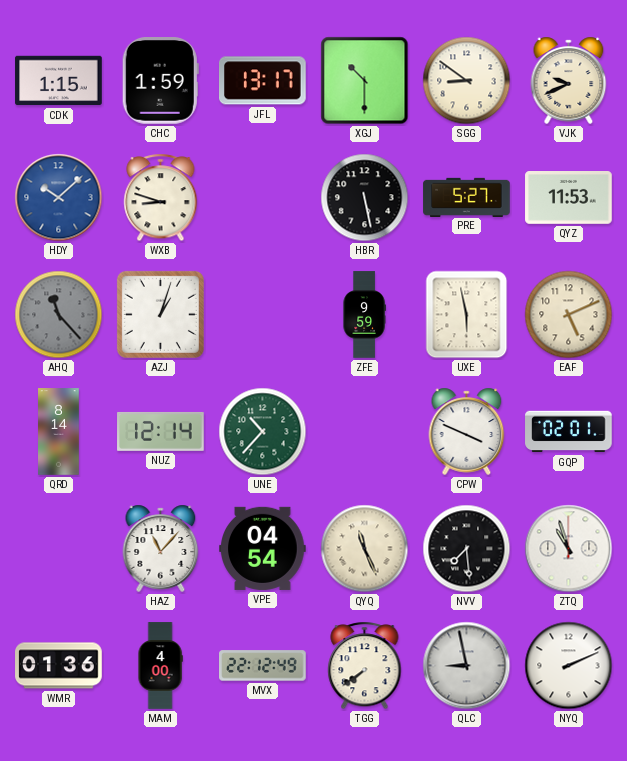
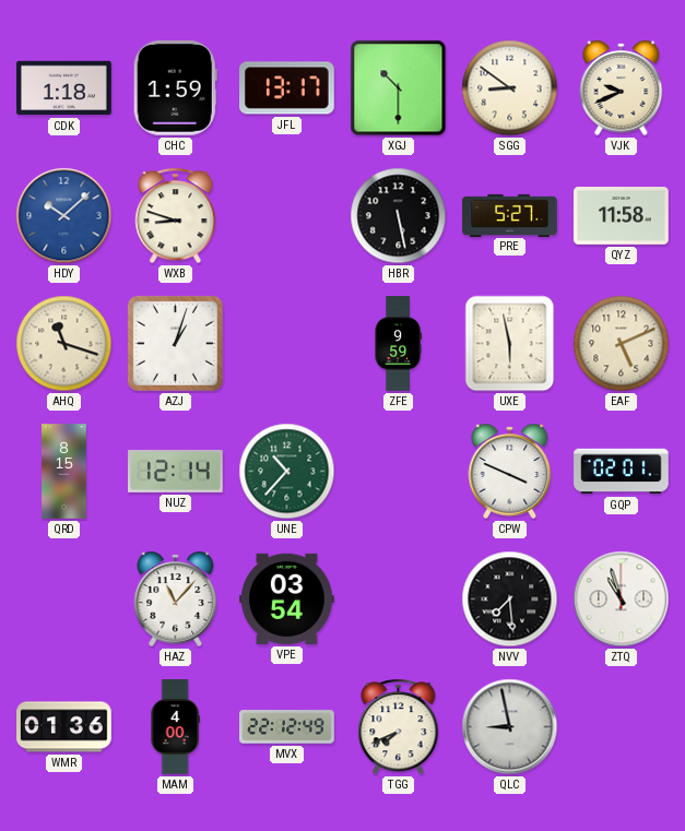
CDK: 1:15 -> 1:18 (64, 88)
QYZ: 11:53 -> 11:58 (622, 216)
AHQ: 11:23 -> 11:18 (64, 344)
AHQ dial: grey -> cream (64, 344)
QRD: 8:14 -> 8:15 (64, 472)
VPE: 04:54 -> 03:54 (287, 598)
QYQ: 11:26 -> none (365, 549)
TGG: 7:39 -> 7:41 (399, 727)
NYQ: 2:11 -> none (569, 666)
